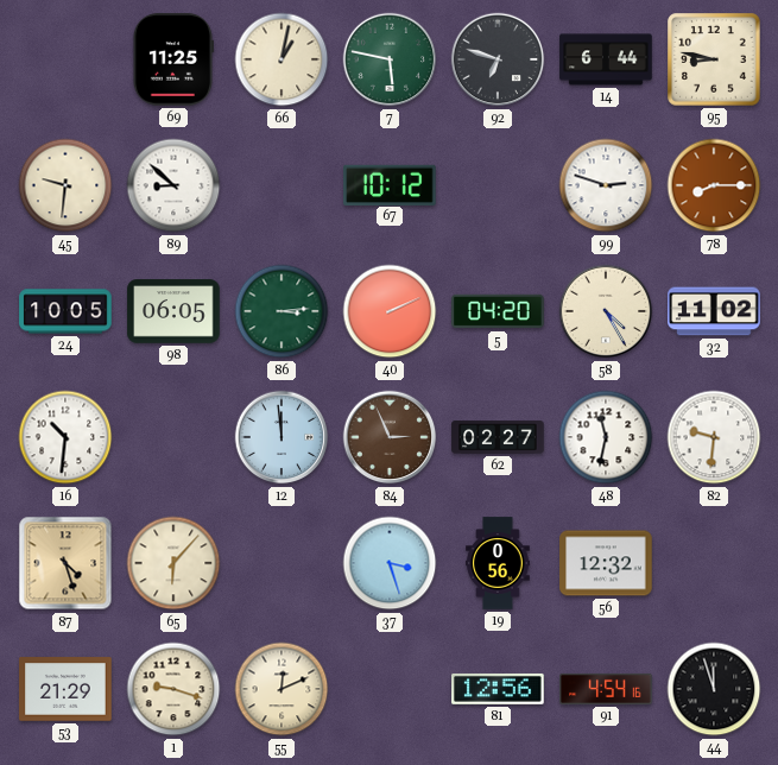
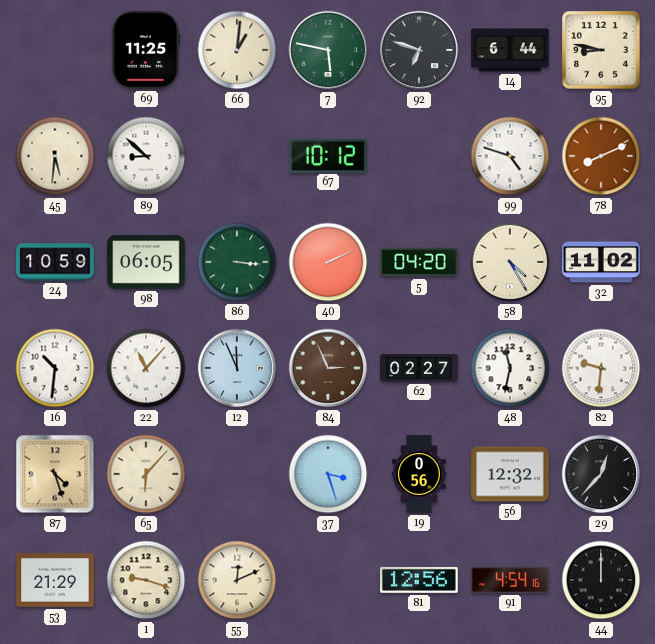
66: 1:02 -> 1:01 (237, 50)
45: 9:31 -> 5:31 (55, 156)
99: 2:48 -> 4:48 (510, 156)
78: 8:15 -> 8:11 (601, 156)
24: 10:05 -> 10:59 (55, 262)
86: 3:14 -> 3:16 (237, 262)
22: none -> 11:07 (146, 368)
12: 11:59 -> 11:56 (237, 368)
29: none -> 12:37 (601, 474)
44: 11:57 -> 12:00 (601, 580)
